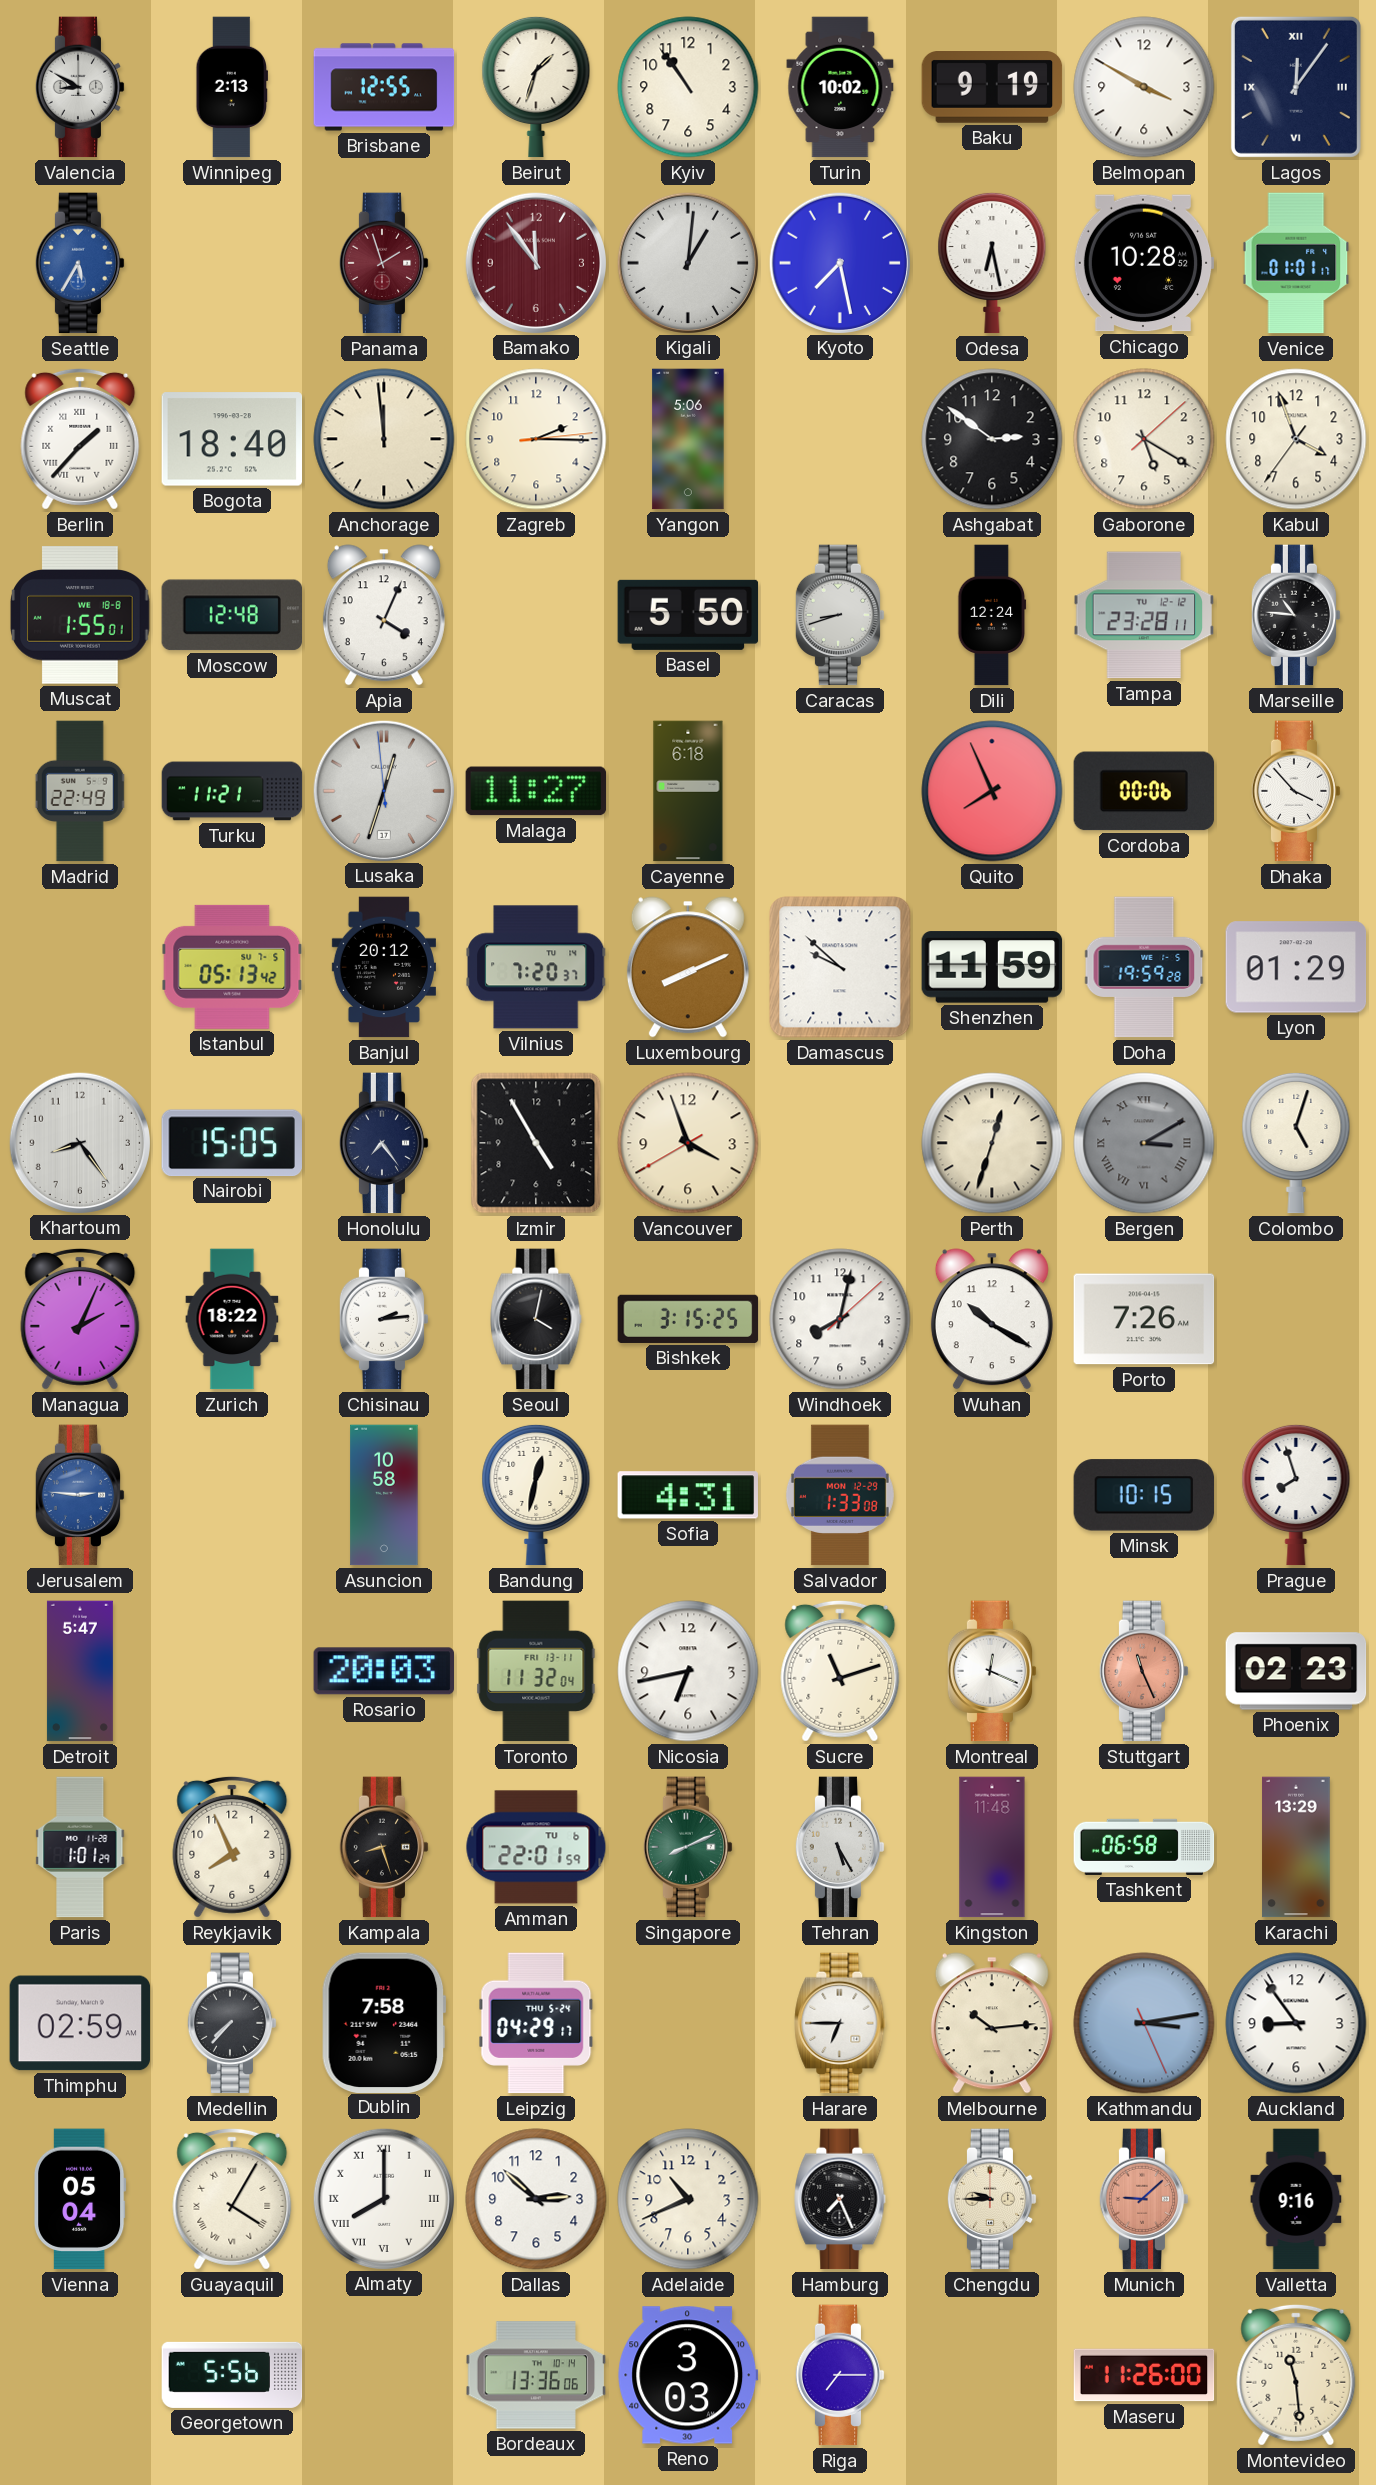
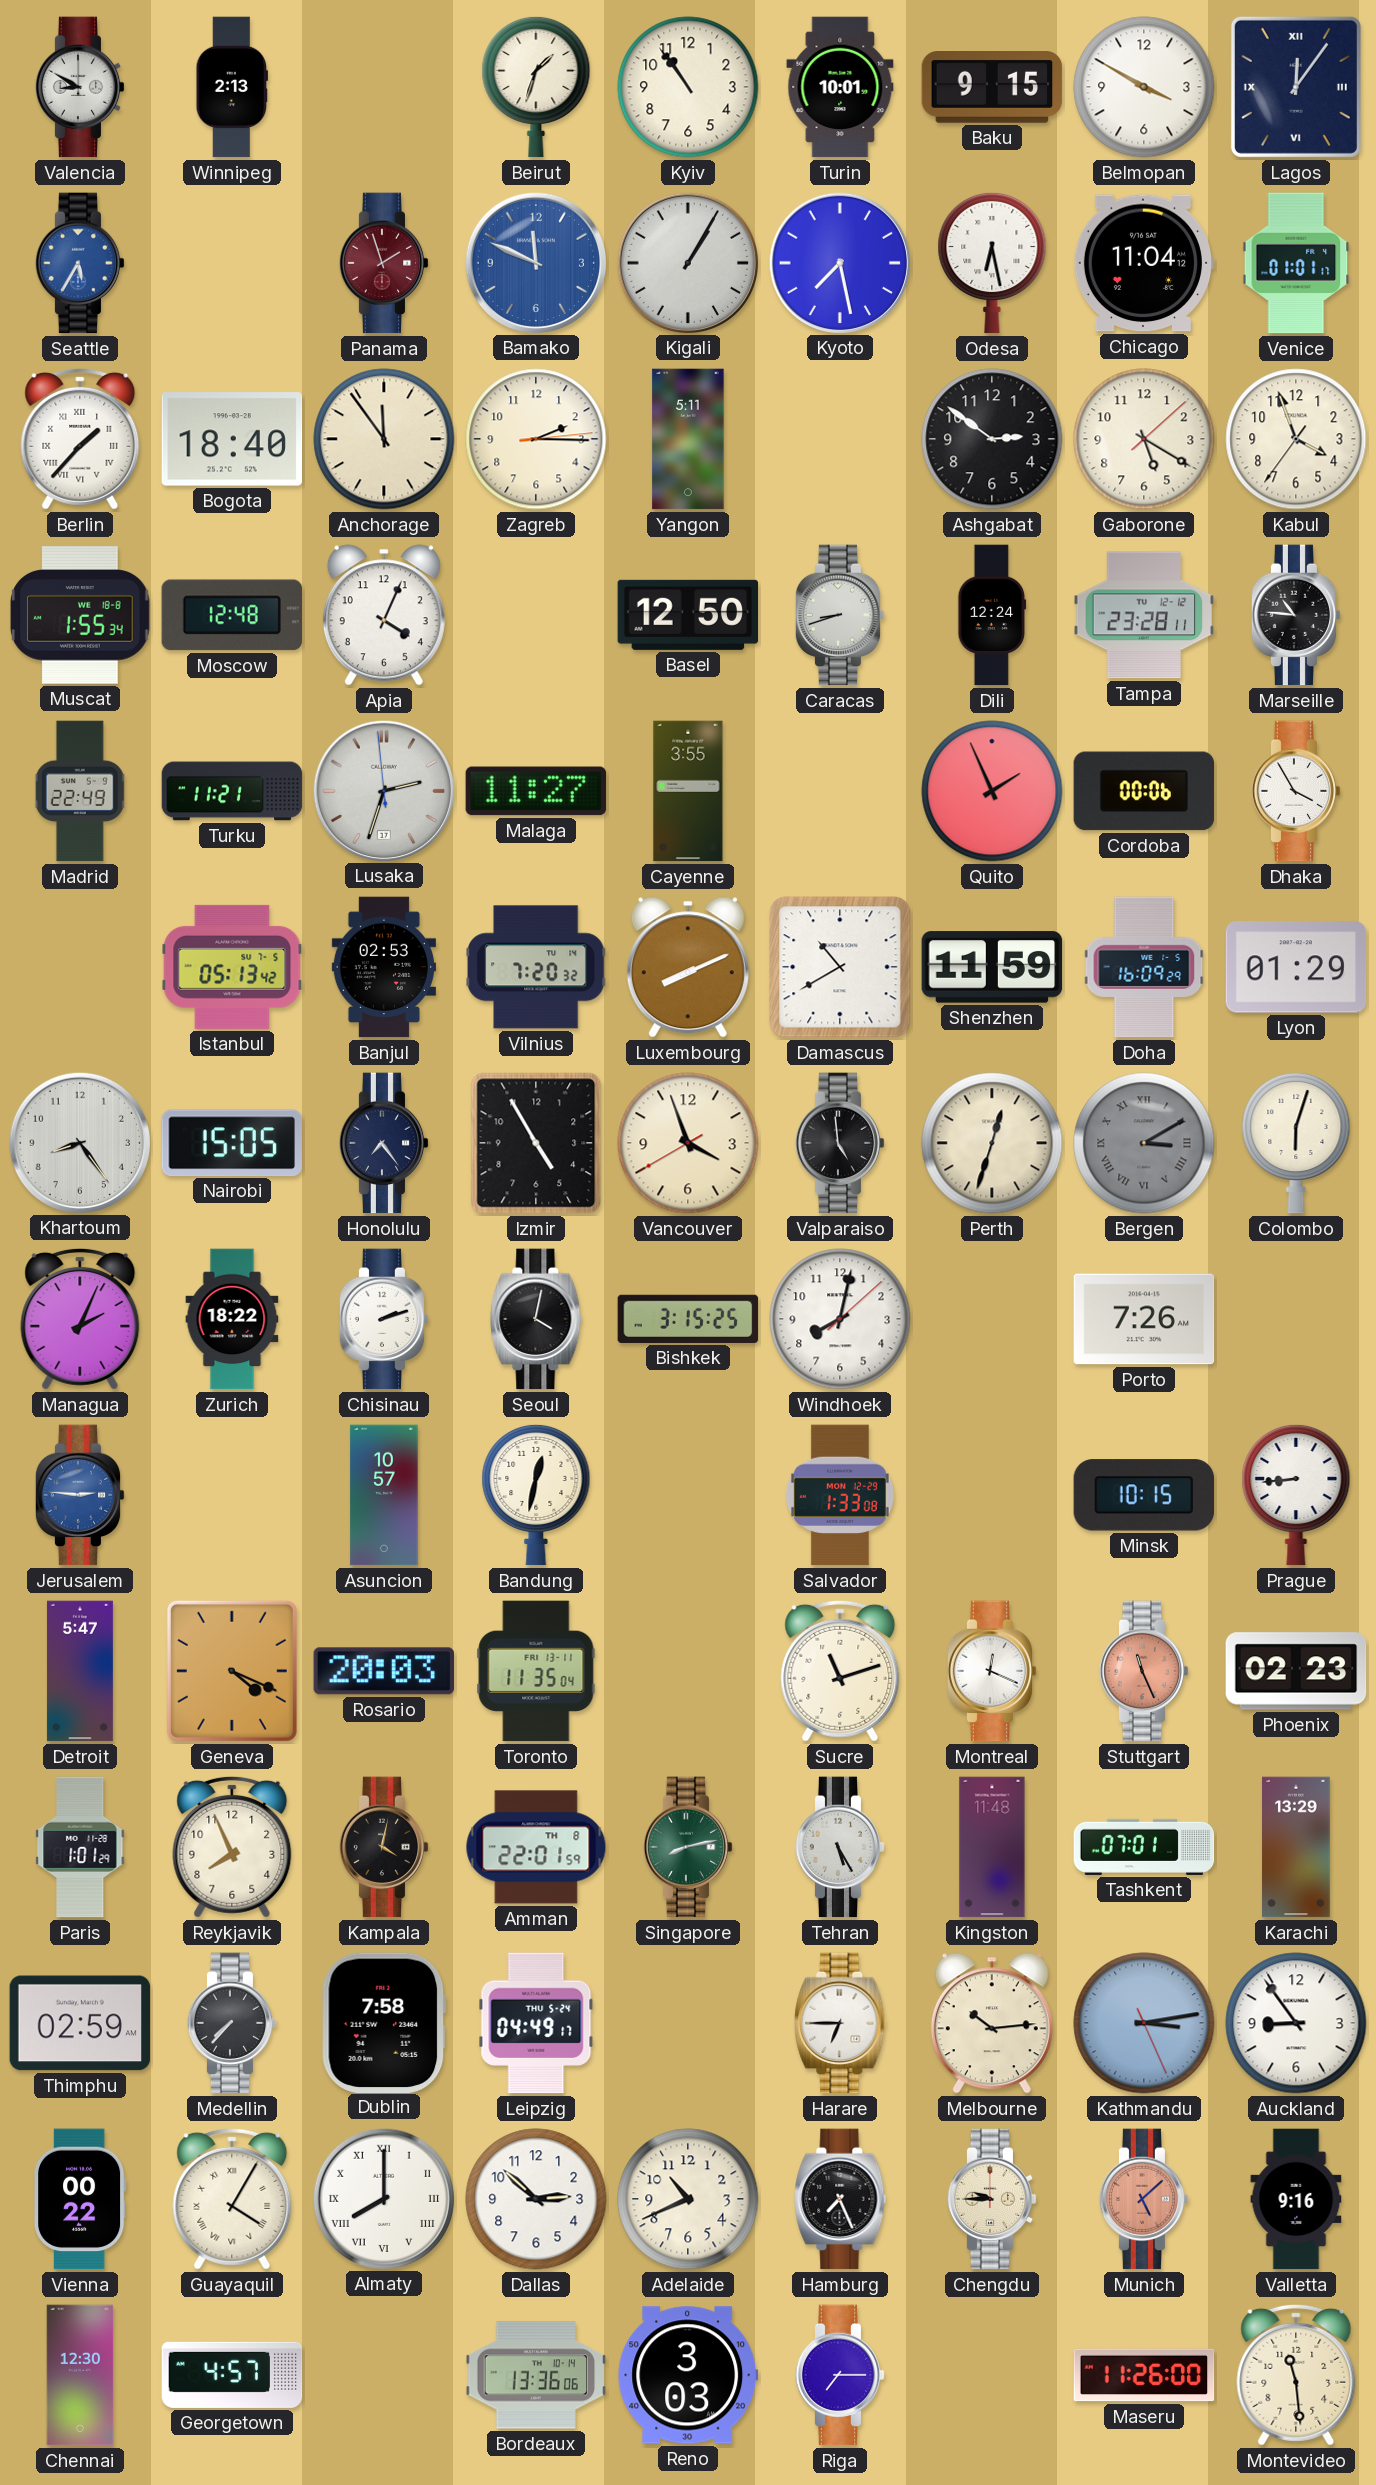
Brisbane: 12:55 -> none (384, 87)
Turin: 10:02 -> 10:01 (840, 87)
Baku: 9:19 -> 9:15 (992, 88)
Bamako: 11:54 -> 11:49 (535, 262)
Bamako dial: burgundy -> blue (535, 262)
Kigali: 1:01 -> 1:05 (687, 262)
Chicago: 10:28 -> 11:04 (1144, 263)
Anchorage: 11:59 -> 11:54 (384, 439)
Yangon: 5:06 -> 5:11 (688, 439)
Muscat: 1:55:01 -> 1:55:34 (80, 615)
Basel: 5:50 -> 12:50 (688, 615)
Lusaka: 12:32 -> 2:32 (383, 790)
Cayenne: 6:18 -> 3:55 (688, 791)
Quito: 7:56 -> 1:56 (992, 791)
Dhaka: 3:53 -> 3:55 (1296, 791)
Banjul: 20:12 -> 02:53 (384, 967)
Vilnius: 7:20:37 -> 7:20:32 (536, 967)
Damascus: 9:52 -> 10:40 (840, 967)
Doha: 19:59 -> 16:09 (1144, 967)
Valparaiso: none -> 4:59 (840, 1143)
Colombo: 5:03 -> 6:03 (1296, 1143)
Chisinau: 2:14 -> 2:12 (384, 1319)
Wuhan: 10:20 -> none (992, 1319)
Asuncion: 10:58 -> 10:57 (384, 1495)
Sofia: 4:31 -> none (688, 1495)
Prague: 7:57 -> 8:44 (1296, 1495)
Geneva: none -> 4:19 (232, 1671)
Toronto: 11:32 -> 11:35 (536, 1671)
Nicosia: 6:43 -> none (688, 1671)
Kampala: 8:27 -> 4:02 (384, 1847)
Amman date: TU 6 -> TH 8 (536, 1847)
Singapore: 8:11 -> 8:13 (688, 1847)
Tashkent: 06:58 -> 07:01 (1144, 1847)
Leipzig: 04:29 -> 04:49 (536, 2023)
Vienna: 05:04 -> 00:22 (80, 2199)
Munich: 9:08 -> 5:08 (1144, 2199)
Chennai: none -> 12:30 (80, 2375)
Georgetown: 5:56 -> 4:57 (232, 2375)
